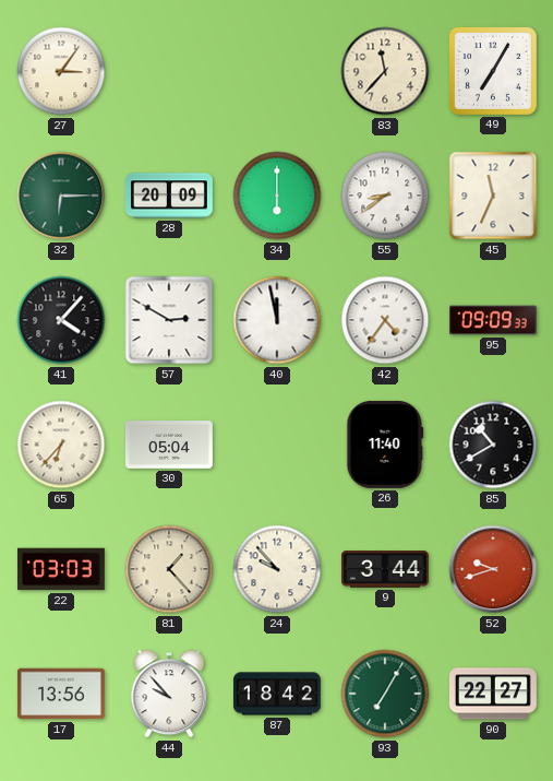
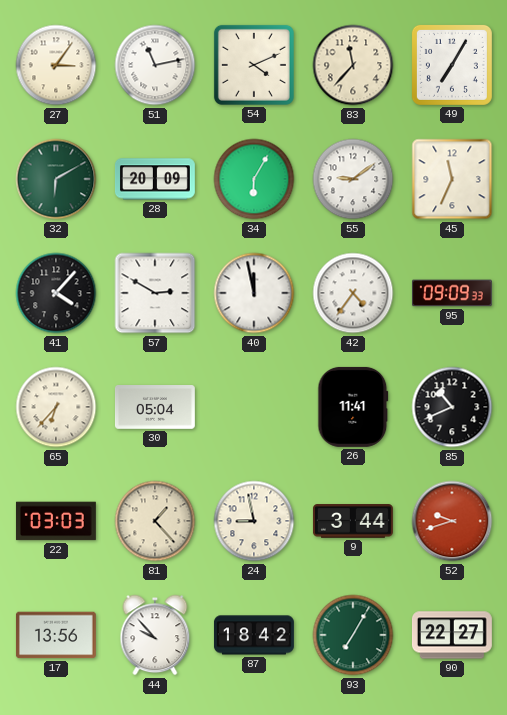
51: none -> 11:13 (155, 65)
54: none -> 4:11 (254, 65)
32: 6:15 -> 6:10 (56, 179)
34: 6:00 -> 6:05 (254, 179)
55: 8:39 -> 9:09 (353, 179)
26: 11:40 -> 11:41 (353, 407)
85: 10:40 -> 10:41 (452, 407)
24: 9:53 -> 8:58 (254, 521)
